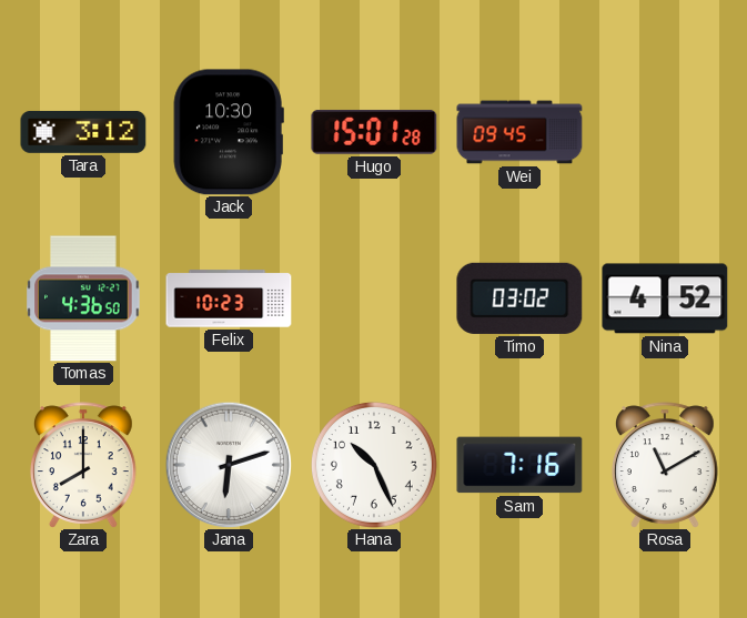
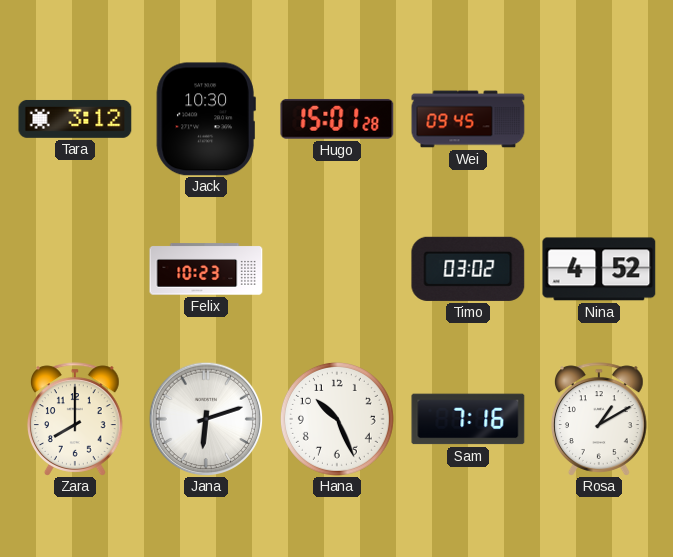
Tomas: 4:36 -> none (83, 298)
Rosa: 11:10 -> 1:10 (599, 419)
